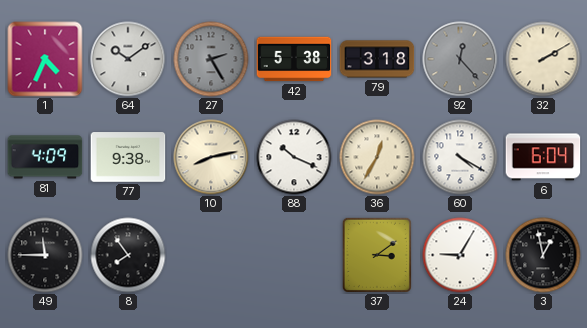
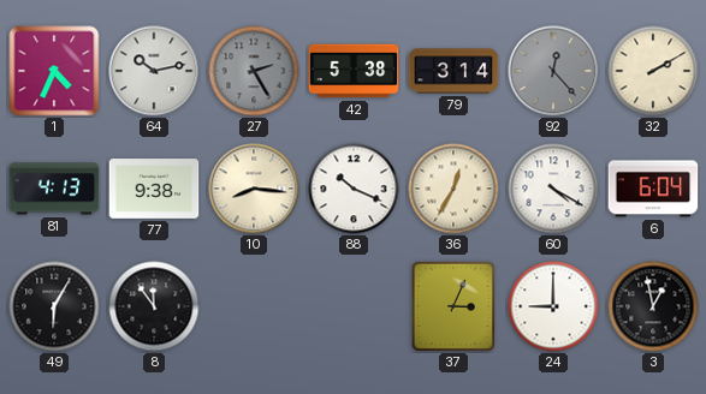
64: 10:09 -> 10:13 (154, 71)
79: 3:18 -> 3:14 (453, 71)
81: 4:09 -> 4:13 (54, 189)
10: 8:13 -> 8:16 (254, 189)
49: 11:45 -> 6:05 (54, 306)
8: 7:54 -> 11:54 (154, 306)
37: 3:09 -> 3:04 (453, 306)
24: 9:05 -> 9:00 (553, 306)
